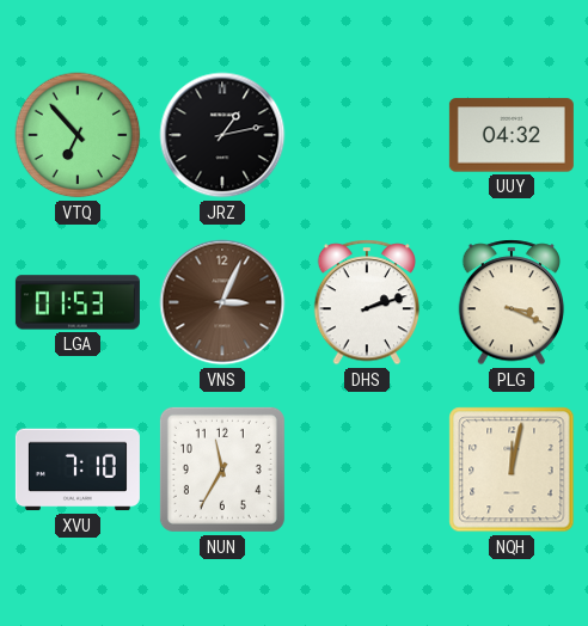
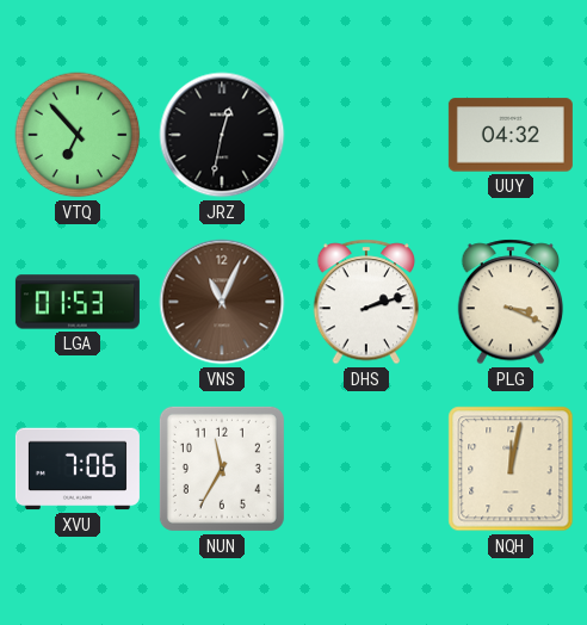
JRZ: 1:13 -> 12:32 (222, 135)
VNS: 3:04 -> 11:04 (222, 302)
XVU: 7:10 -> 7:06 (78, 469)
